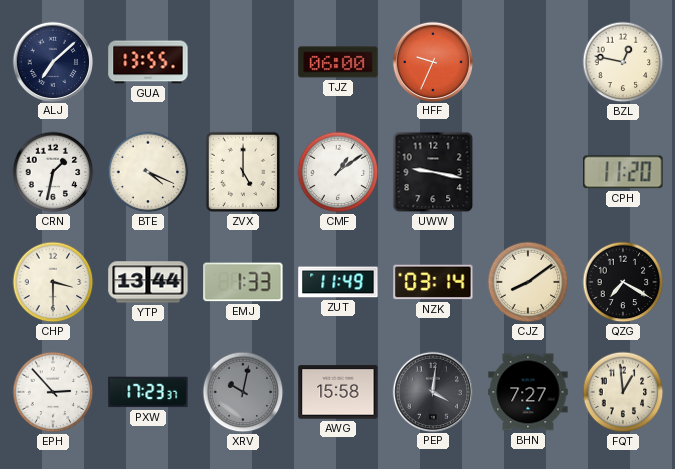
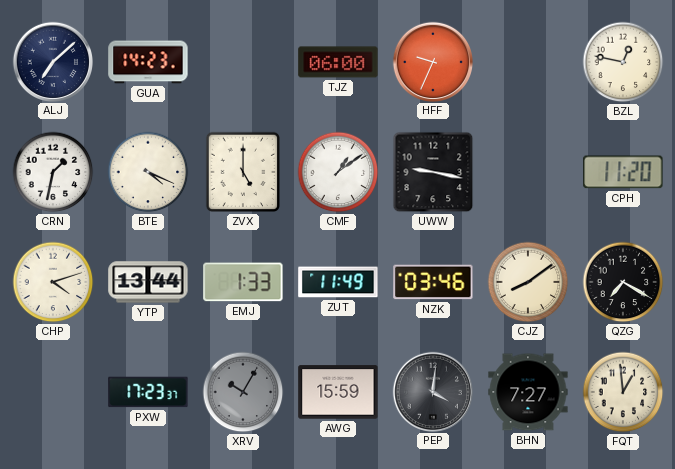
GUA: 13:55 -> 14:23 (148, 62)
CHP: 3:30 -> 4:12 (53, 282)
NZK: 03:14 -> 03:46 (433, 282)
EPH: 2:53 -> none (53, 392)
XRV: 10:02 -> 10:05 (243, 392)
AWG: 15:58 -> 15:59 (338, 392)
